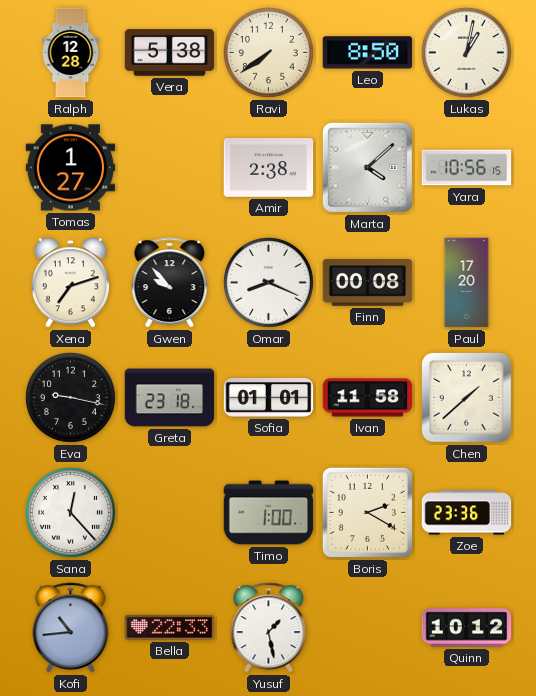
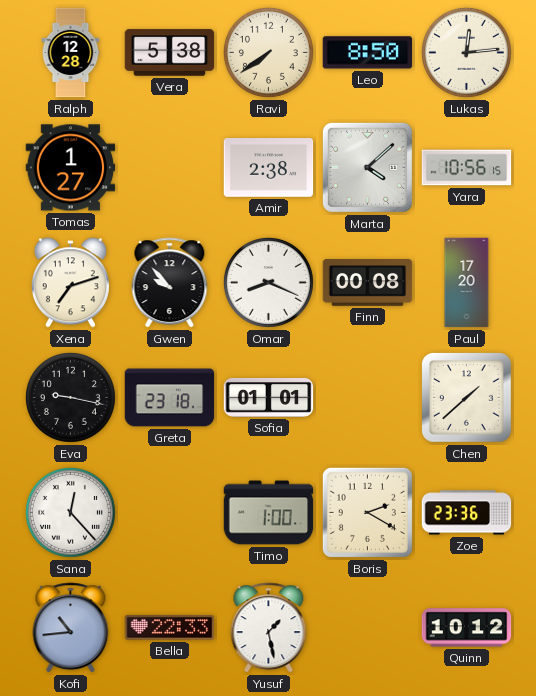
Lukas: 1:02 -> 12:14 (466, 52)
Ivan: 11:58 -> none (368, 398)
